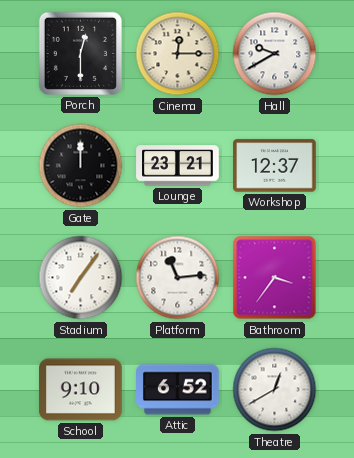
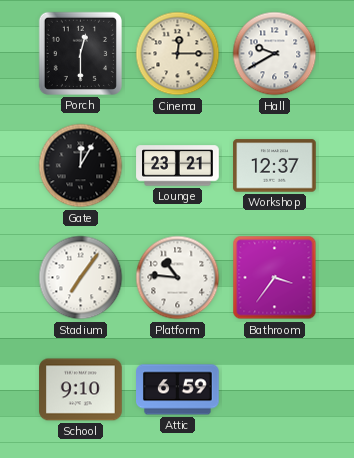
Gate: 12:00 -> 12:05 (81, 166)
Platform: 11:14 -> 10:46 (178, 278)
Attic: 6:52 -> 6:59 (178, 390)
Theatre: 12:40 -> none (275, 390)
